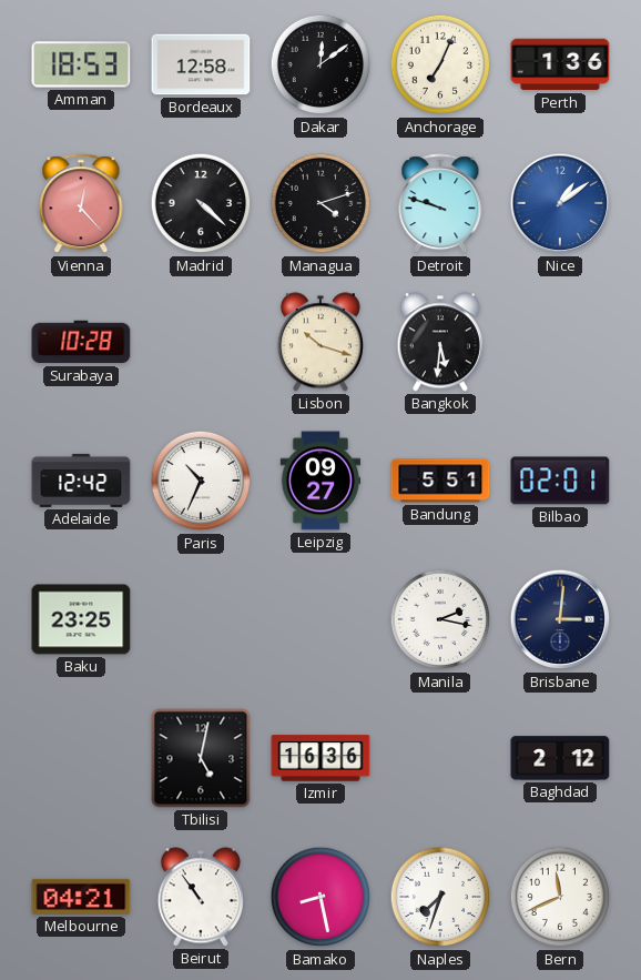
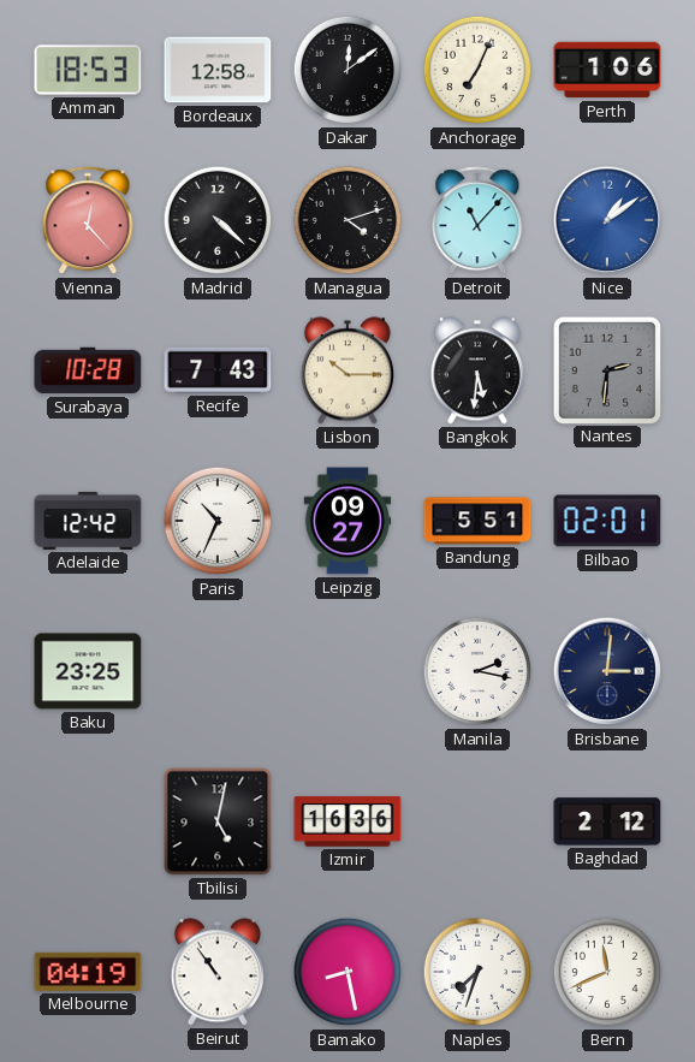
Perth: 1:36 -> 1:06 (607, 70)
Detroit: 9:48 -> 11:07 (477, 221)
Recife: none -> 7:43 (218, 370)
Lisbon: 10:18 -> 10:15 (348, 370)
Nantes: none -> 2:31 (606, 369)
Melbourne: 04:21 -> 04:19 (88, 972)
